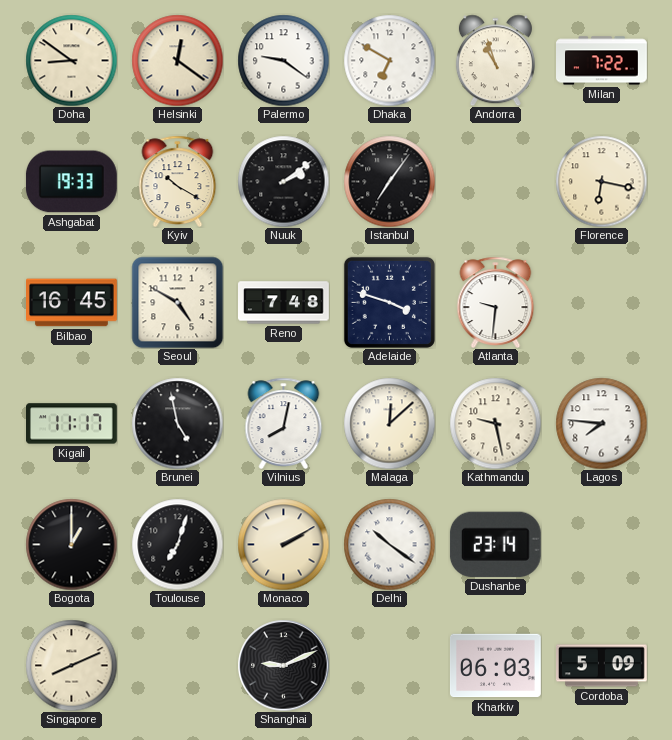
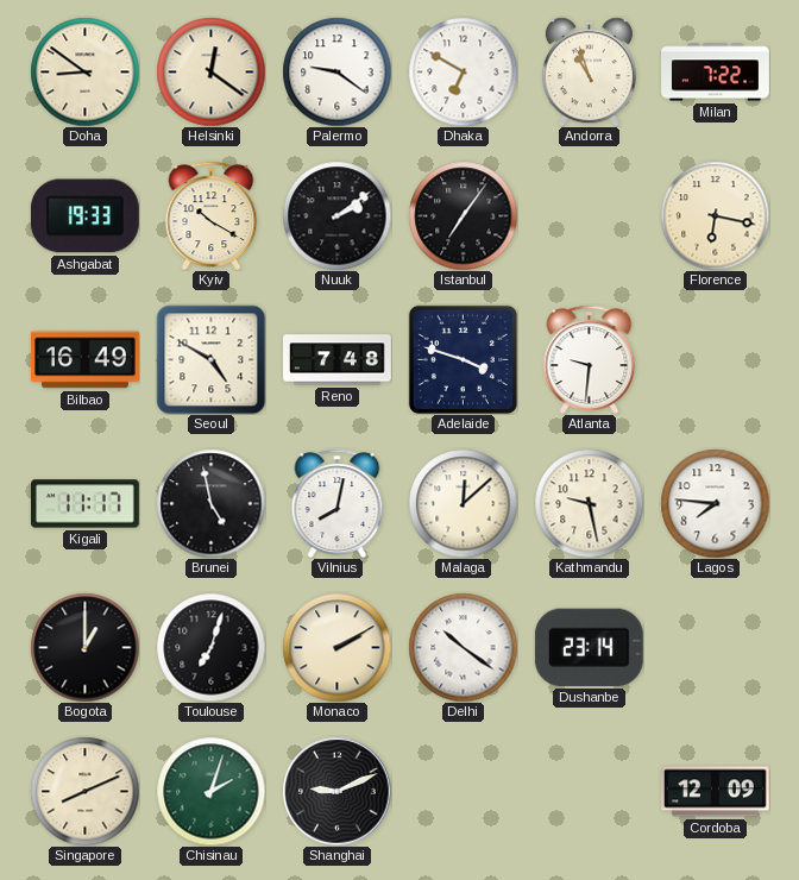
Bilbao: 16:45 -> 16:49 (86, 360)
Chisinau: none -> 2:03 (210, 791)
Kharkiv: 06:03 -> none (495, 666)
Cordoba: 5:09 -> 12:09 (716, 792)
